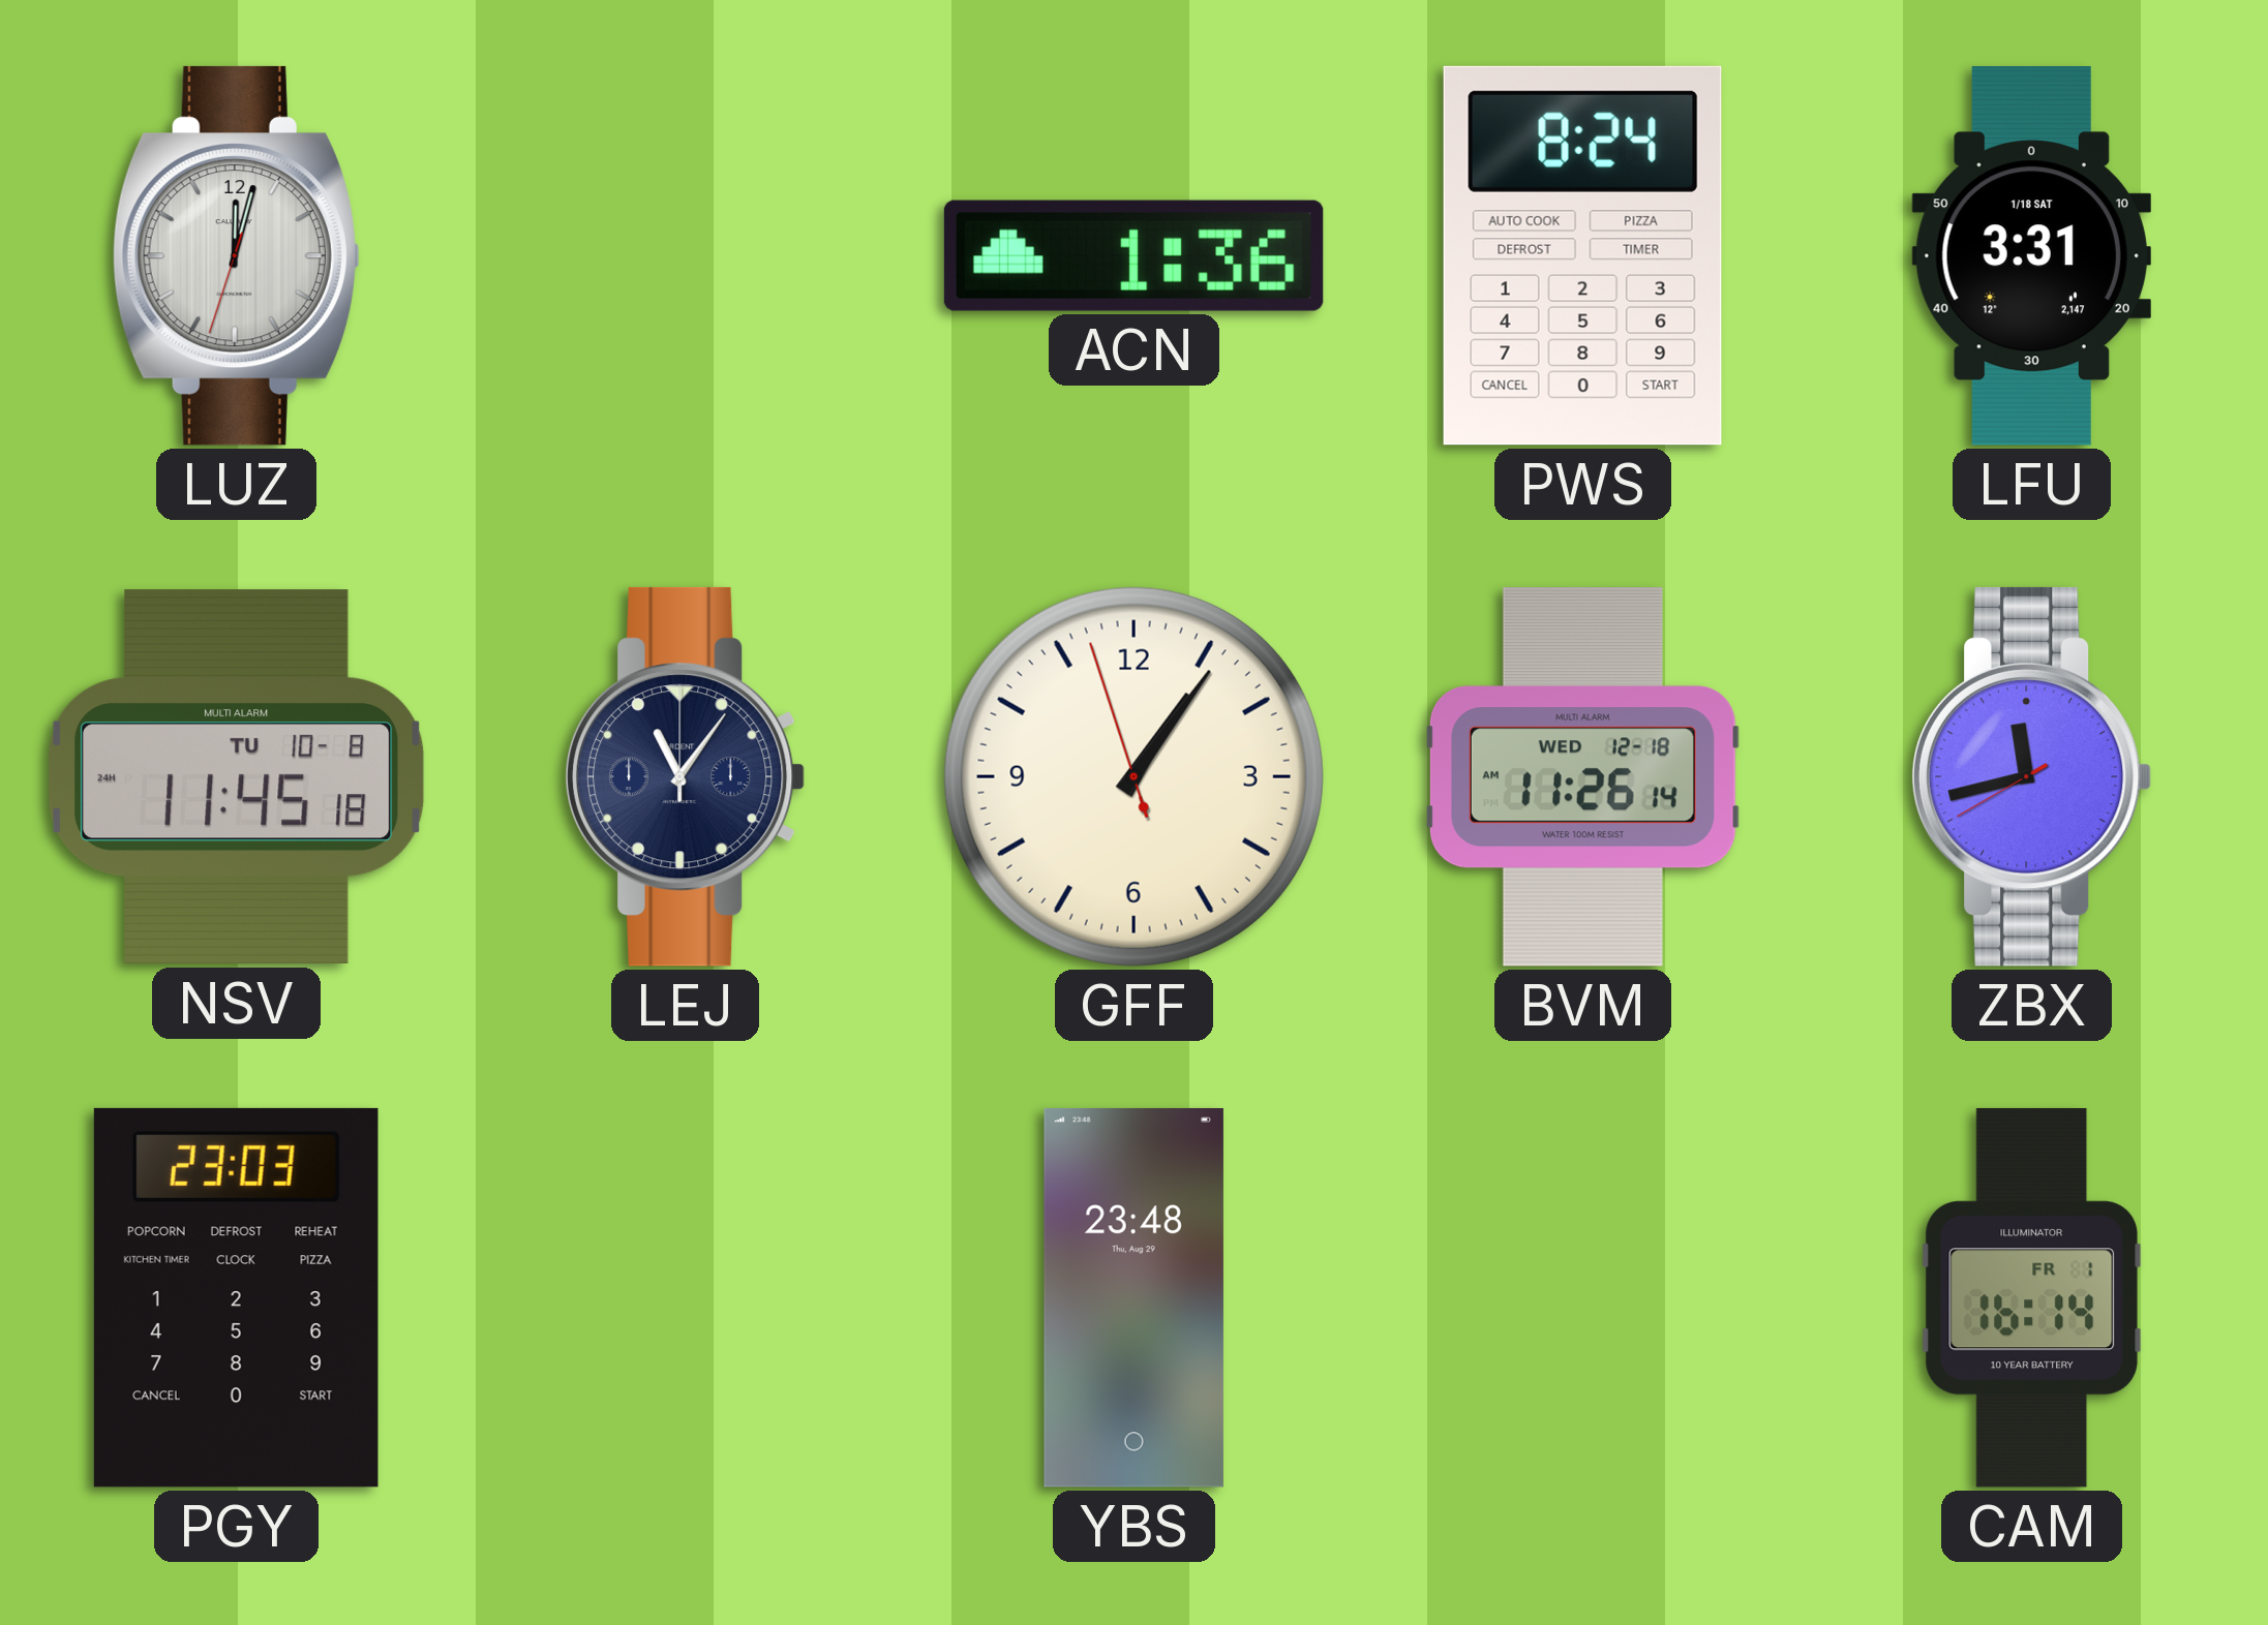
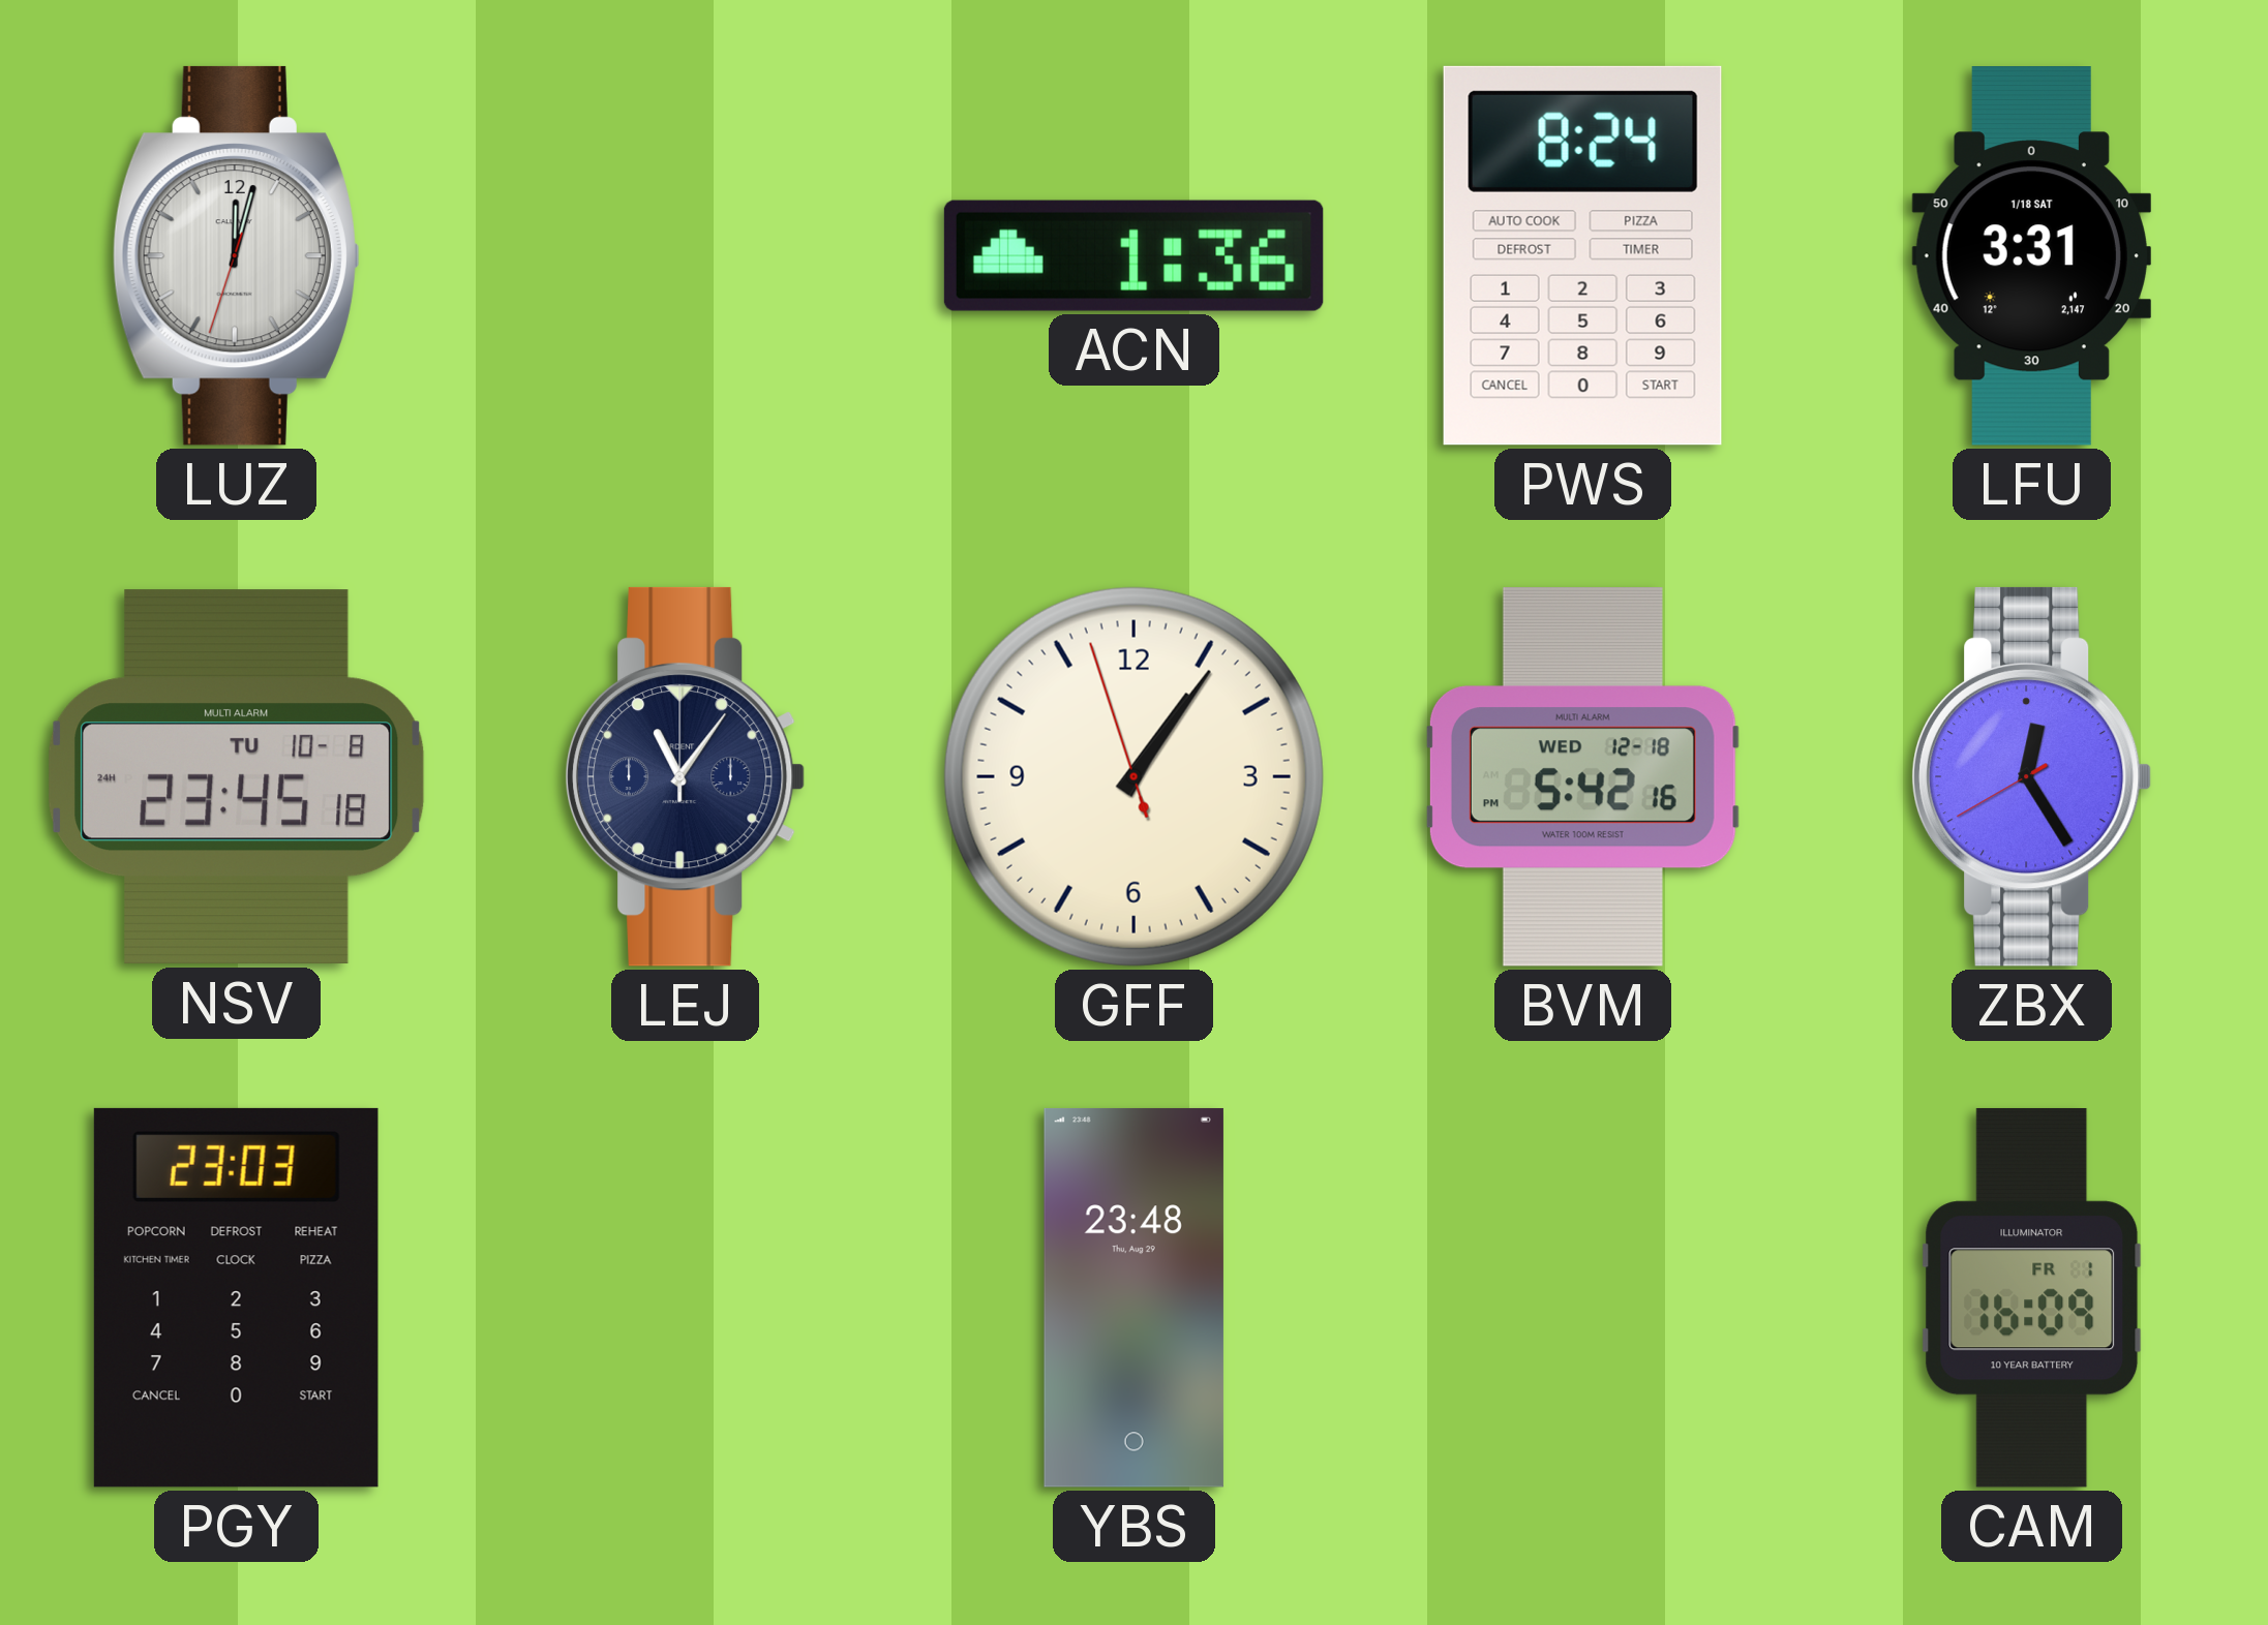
NSV: 11:45 -> 23:45 (237, 777)
BVM: 11:26 -> 5:42 (1582, 776)
ZBX: 11:42 -> 12:24 (2032, 776)
CAM: 16:14 -> 16:09 (2032, 1297)
